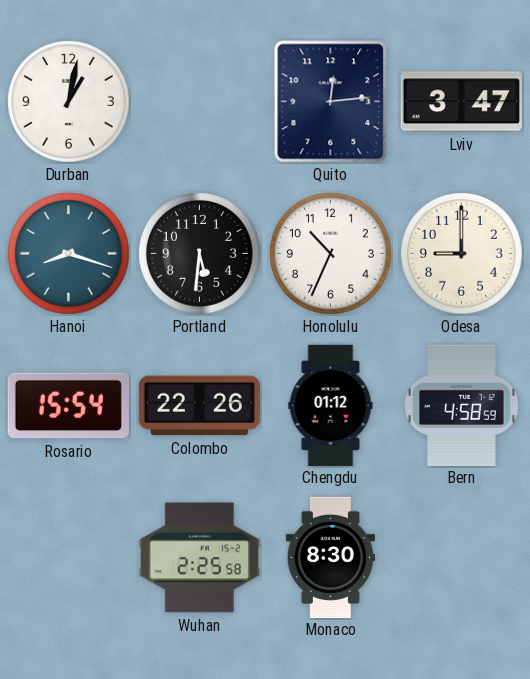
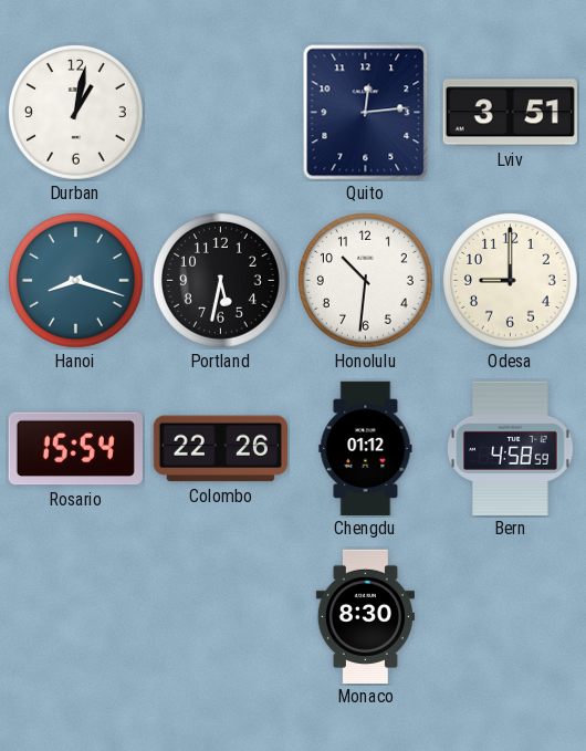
Lviv: 3:47 -> 3:51 (510, 113)
Portland: 5:31 -> 5:32 (221, 281)
Honolulu: 10:34 -> 10:31 (366, 281)
Wuhan: 2:25 -> none (199, 558)
